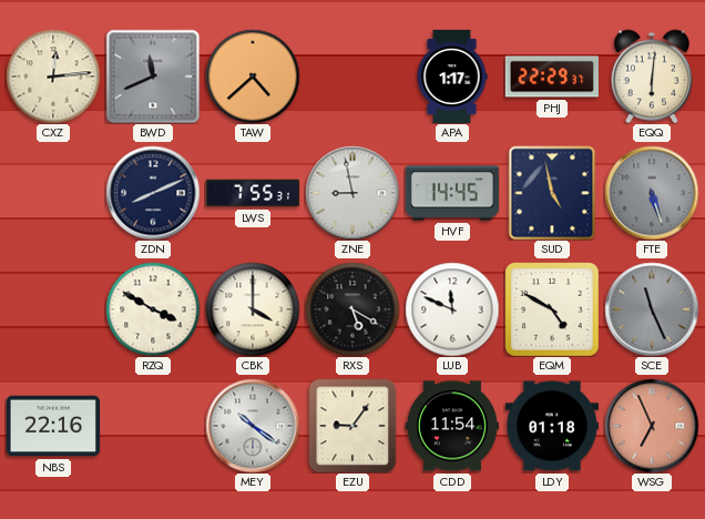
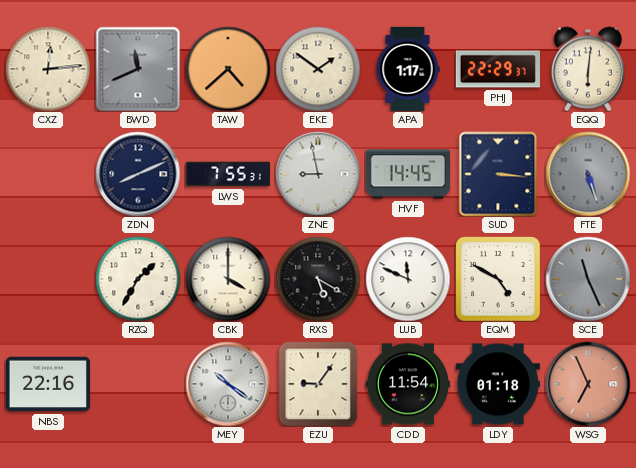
EKE: none -> 1:51 (318, 69)
SUD: 4:58 -> 3:16 (498, 174)
RZQ: 3:50 -> 1:35 (138, 279)
